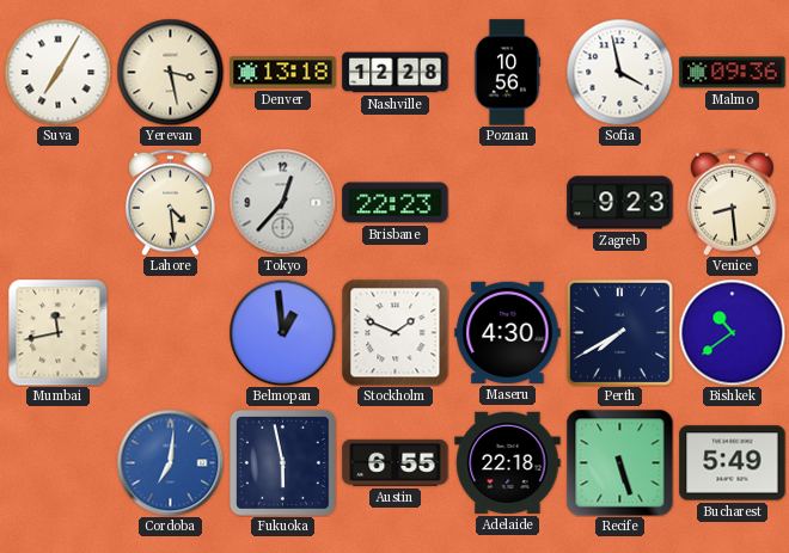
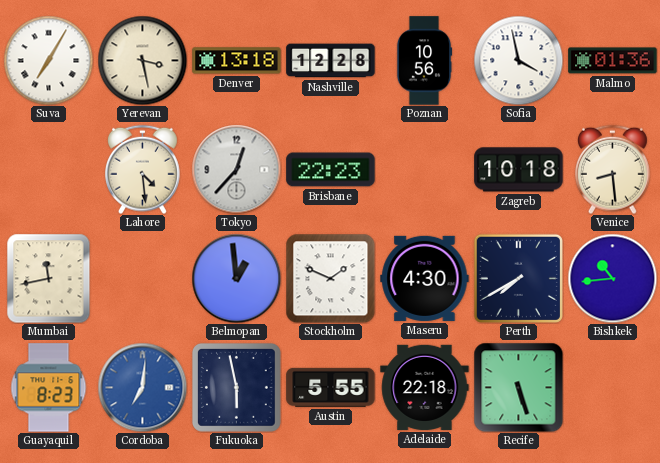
Malmo: 09:36 -> 01:36 (613, 61)
Zagreb: 9:23 -> 10:18 (519, 170)
Bishkek: 10:39 -> 10:44 (612, 278)
Guayaquil: none -> 8:23 (49, 388)
Austin: 6:55 -> 5:55 (331, 387)
Bucharest: 5:49 -> none (733, 463)
